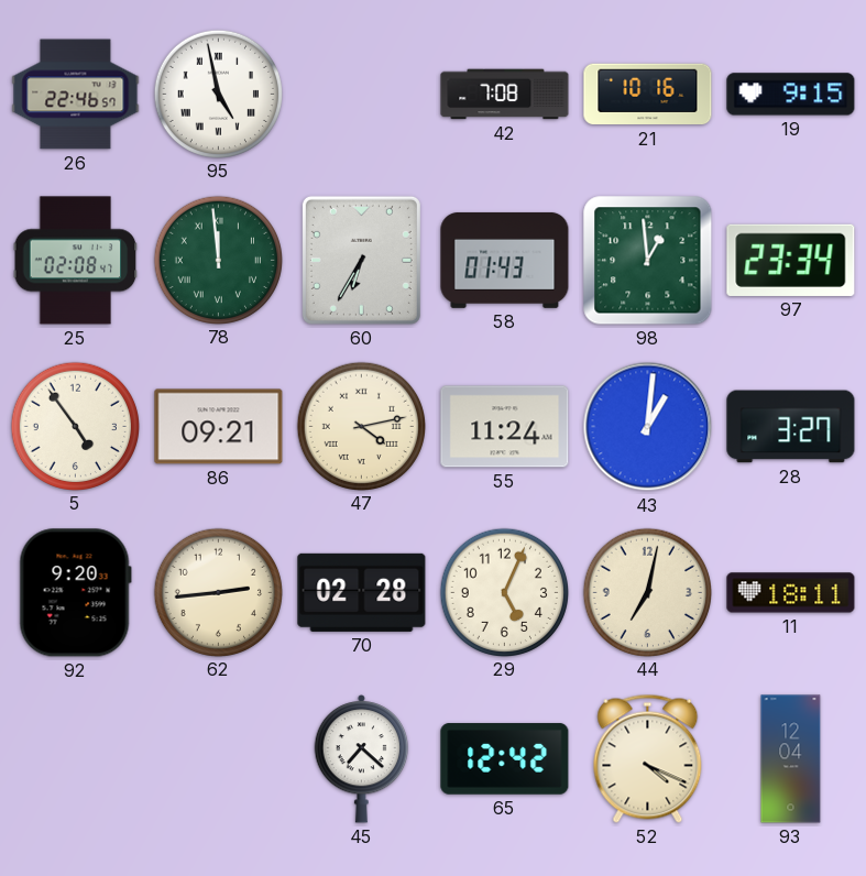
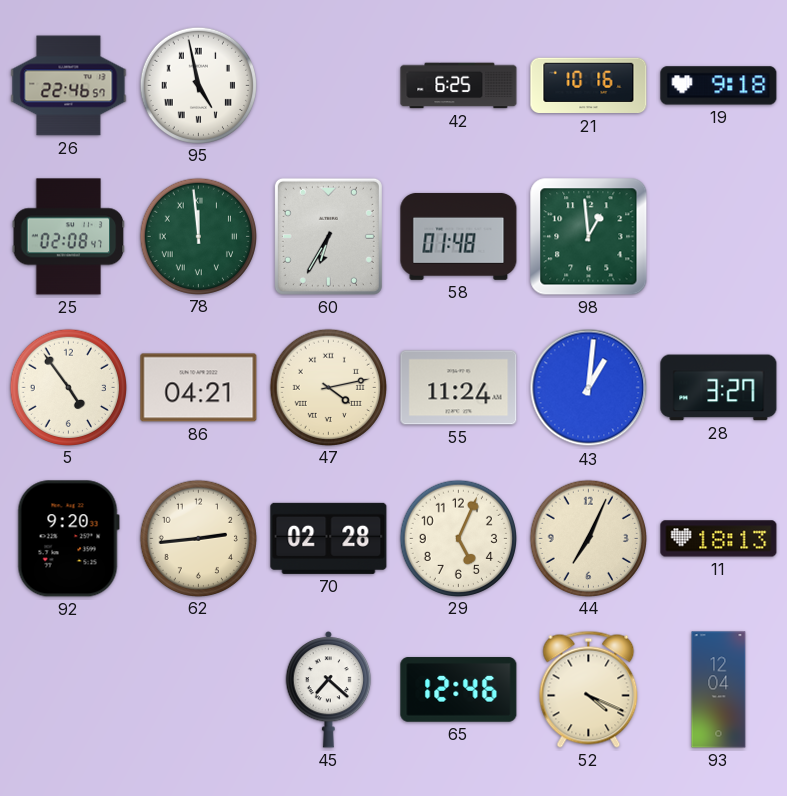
42: 7:08 -> 6:25 (459, 86)
19: 9:15 -> 9:18 (719, 86)
58: 01:43 -> 01:48 (459, 236)
97: 23:34 -> none (791, 260)
86: 09:21 -> 04:21 (199, 388)
44: 7:02 -> 7:04 (588, 538)
11: 18:11 -> 18:13 (719, 539)
65: 12:42 -> 12:46 (459, 690)
